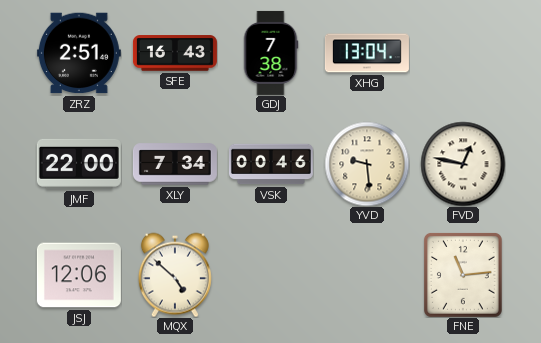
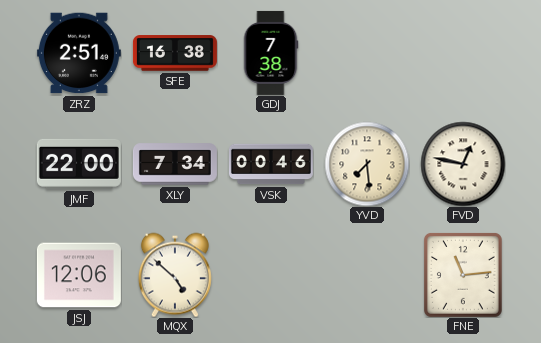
SFE: 16:43 -> 16:38 (175, 53)
XHG: 13:04 -> none (367, 53)
YVD: 9:29 -> 7:29 (367, 164)
